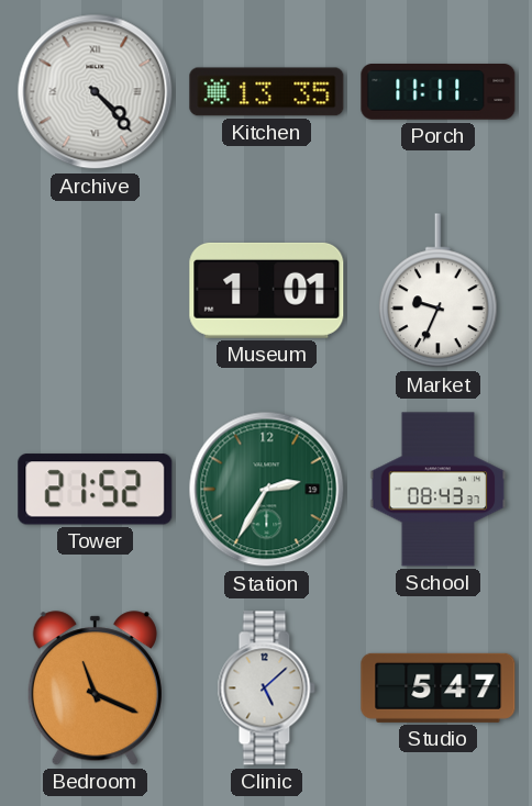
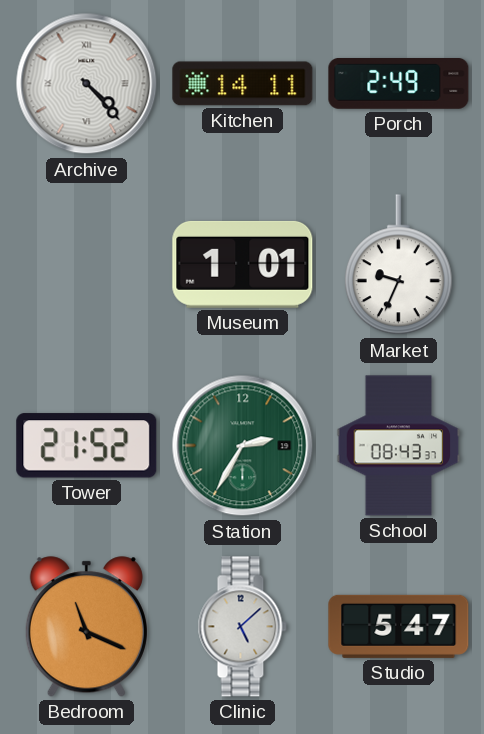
Kitchen: 13:35 -> 14:11 (243, 84)
Porch: 11:11 -> 2:49 (399, 84)
